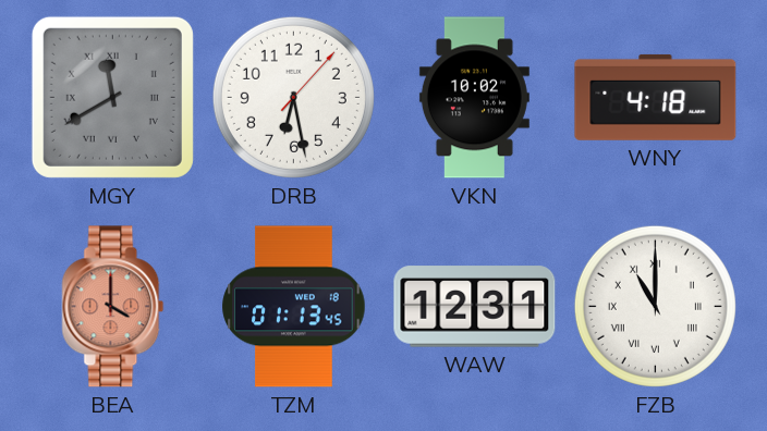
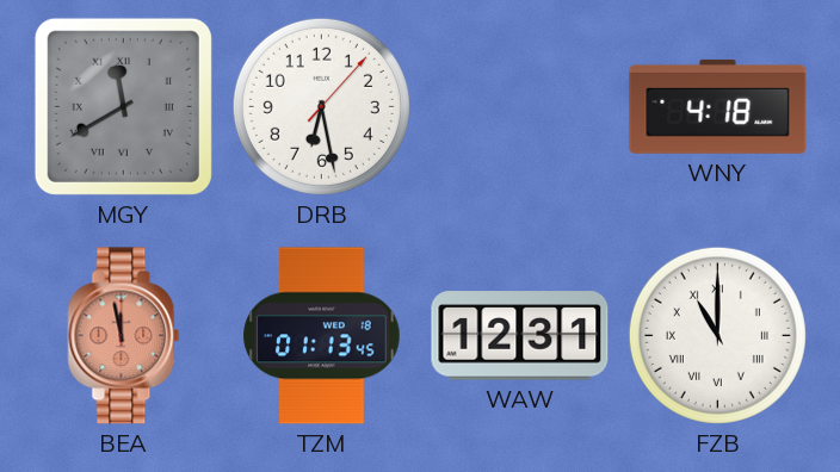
VKN: 10:02 -> none (474, 98)
BEA: 4:00 -> 11:58 (124, 336)
